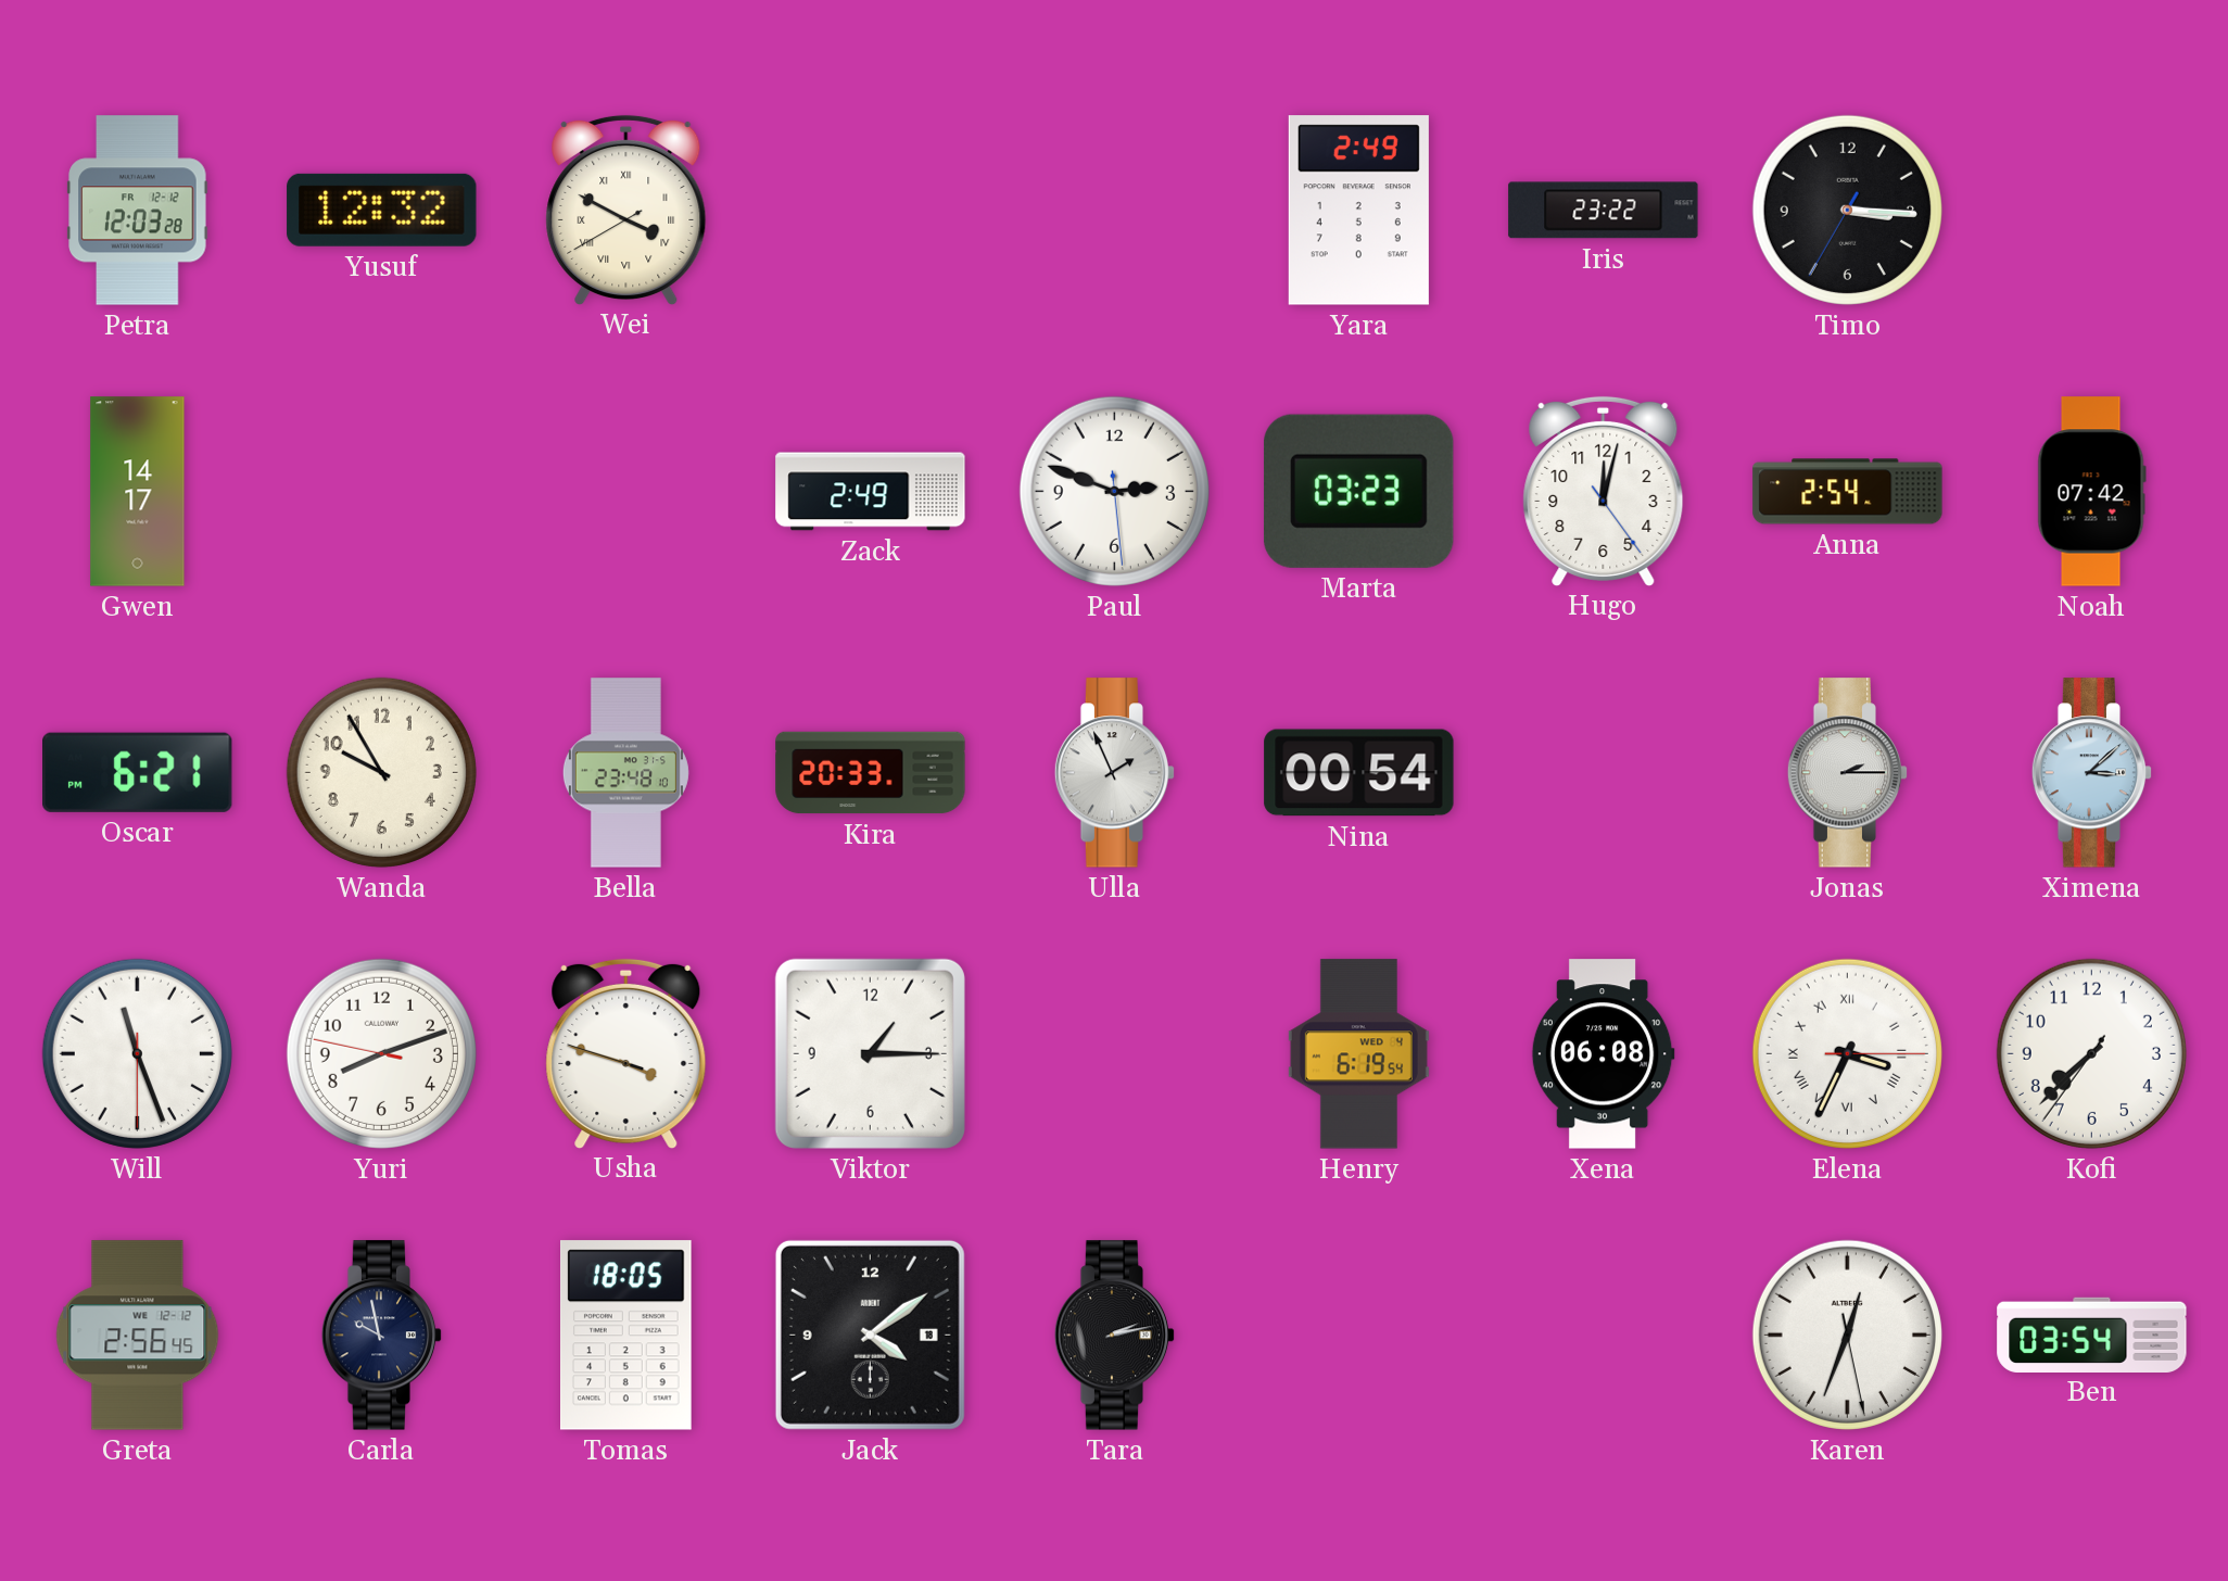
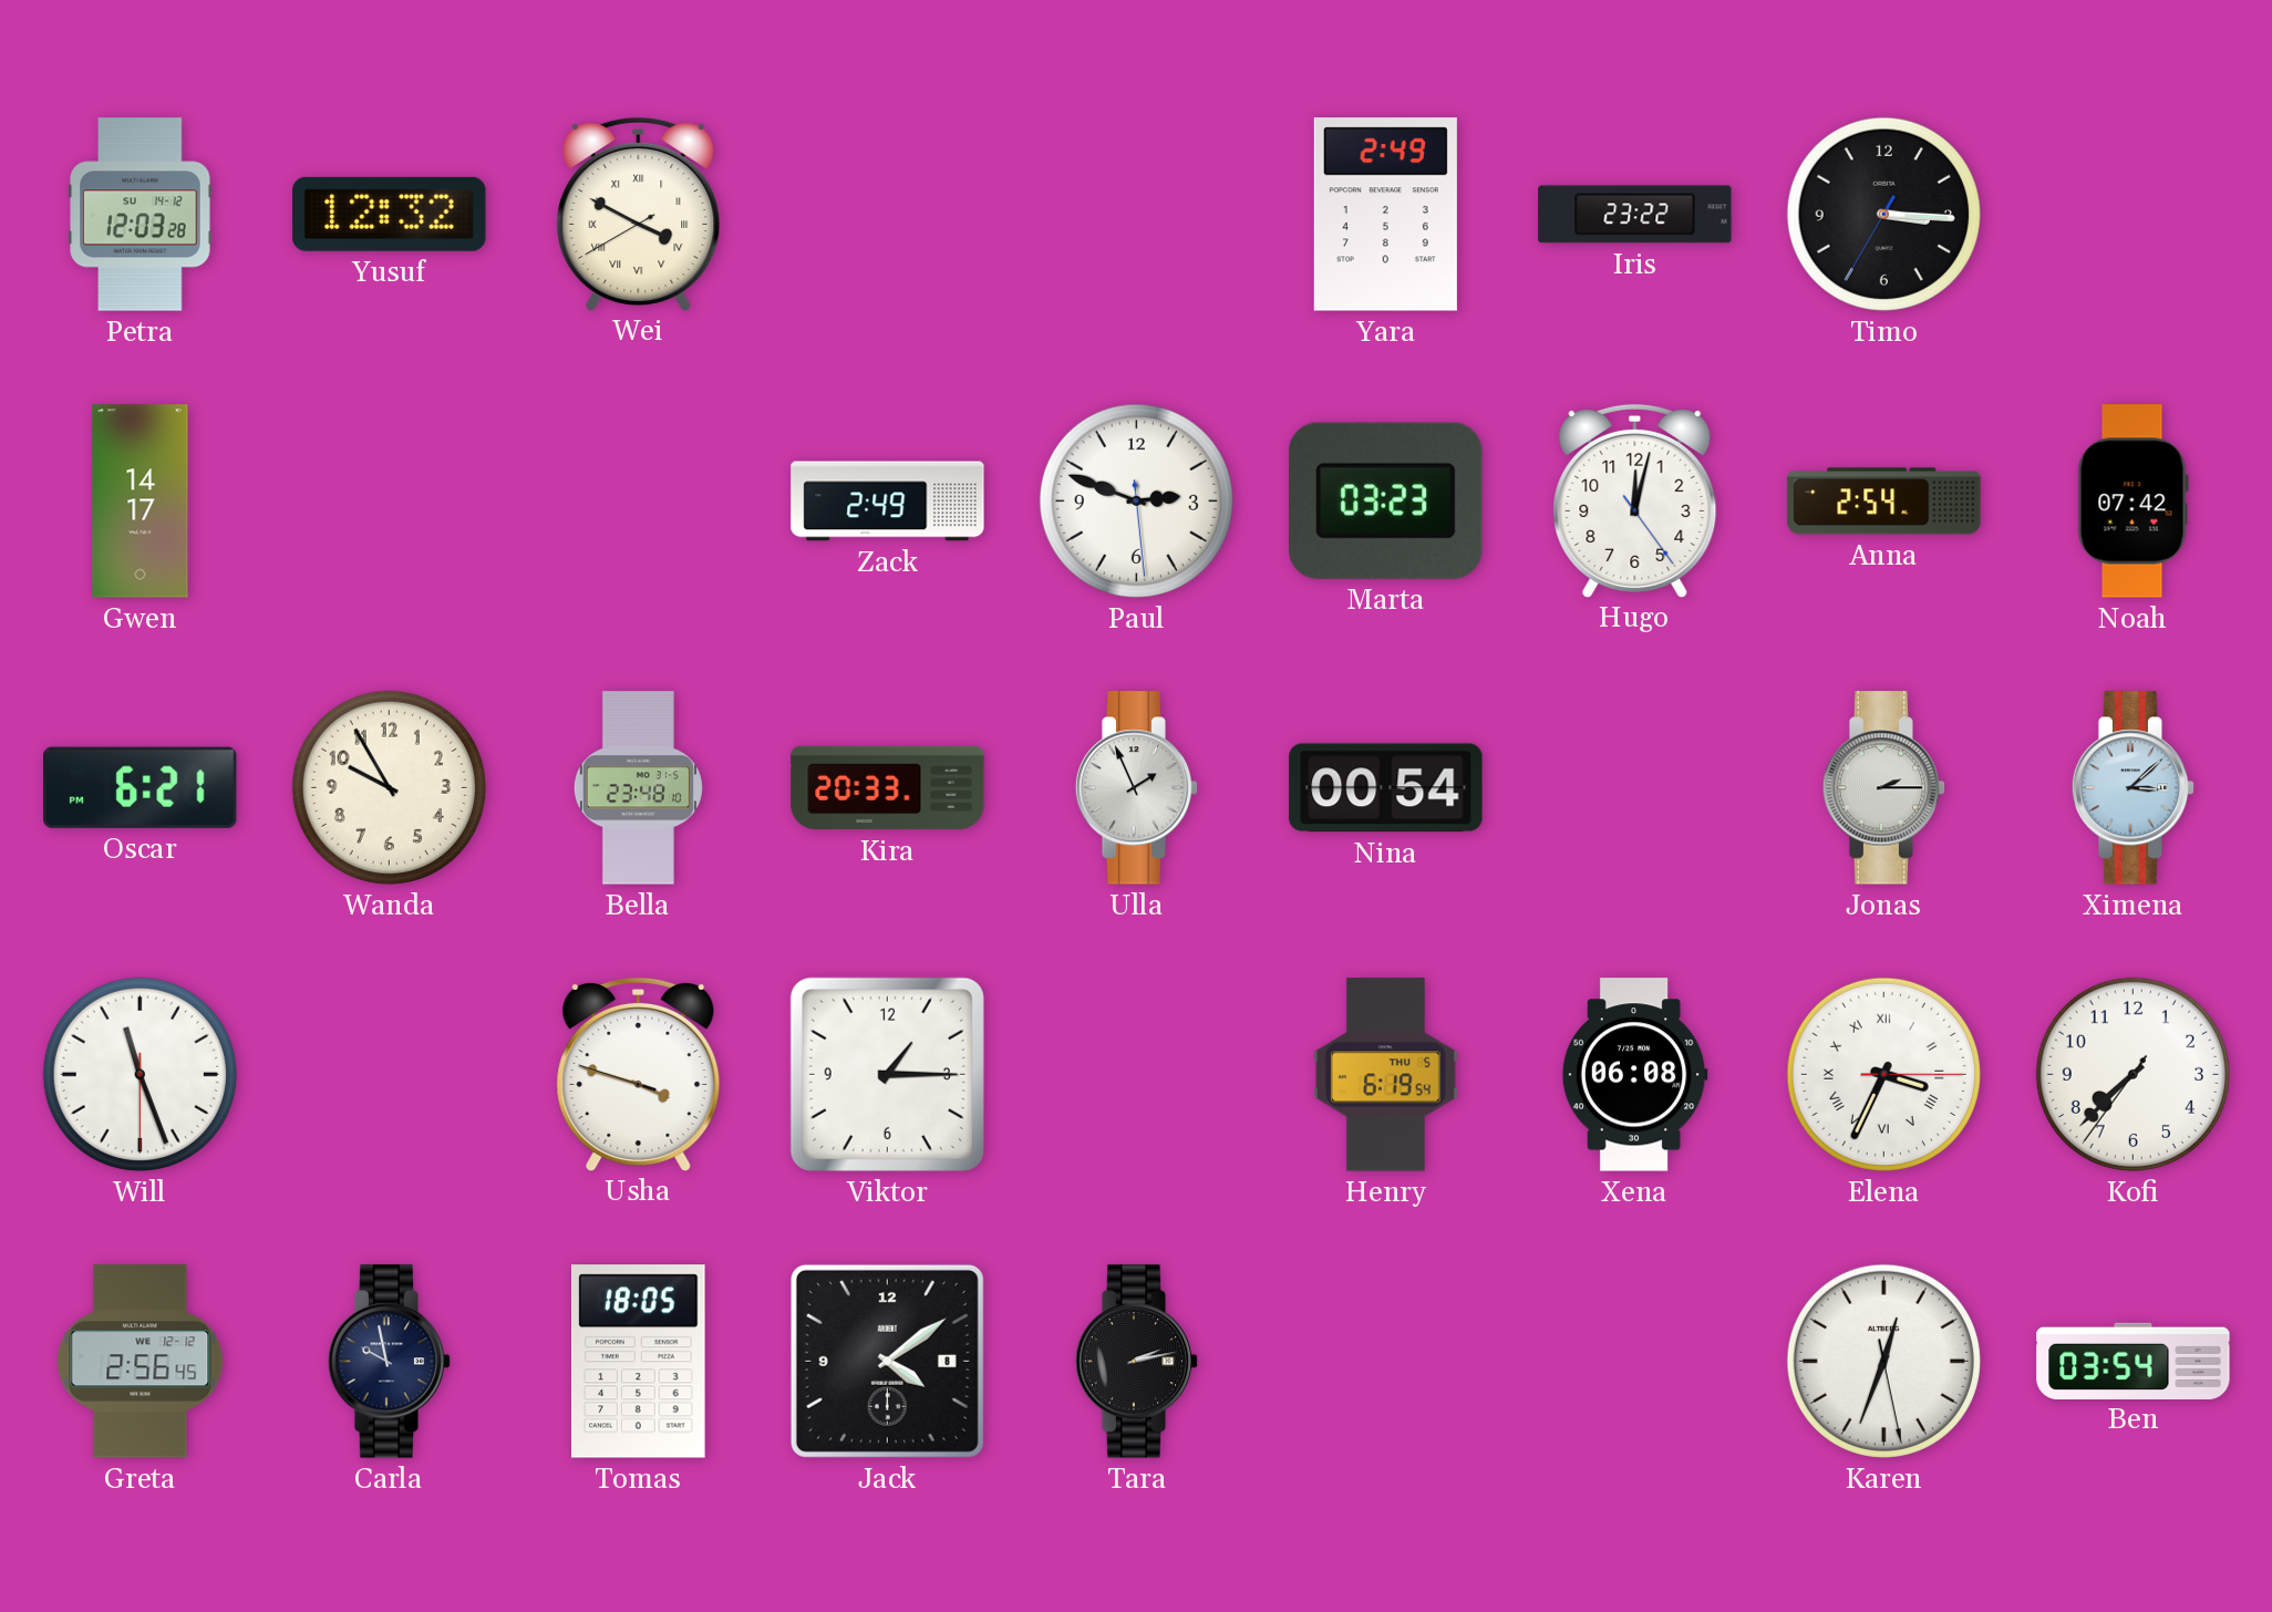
Petra date: FR 12-12 -> SU 14-12 (141, 215)
Yuri: 8:11 -> none (381, 1053)
Henry date: WED 4 -> THU 5 (1385, 1075)
Jack date: 18 -> 8 (887, 1361)
